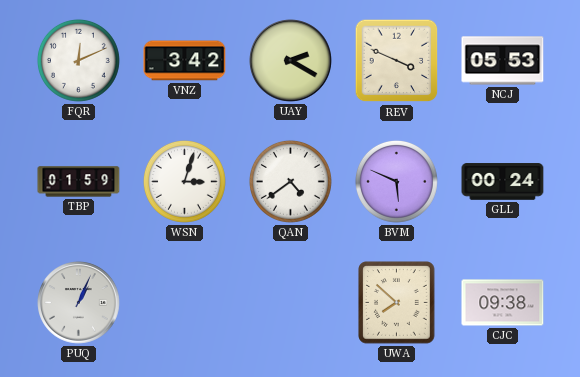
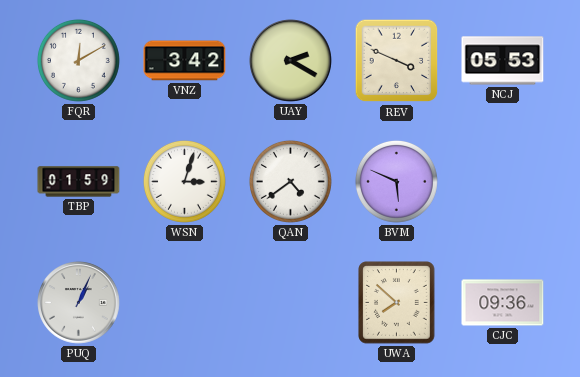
FQR: 12:11 -> 12:10 (78, 60)
GLL: 00:24 -> none (503, 182)
CJC: 09:38 -> 09:36 (503, 303)
